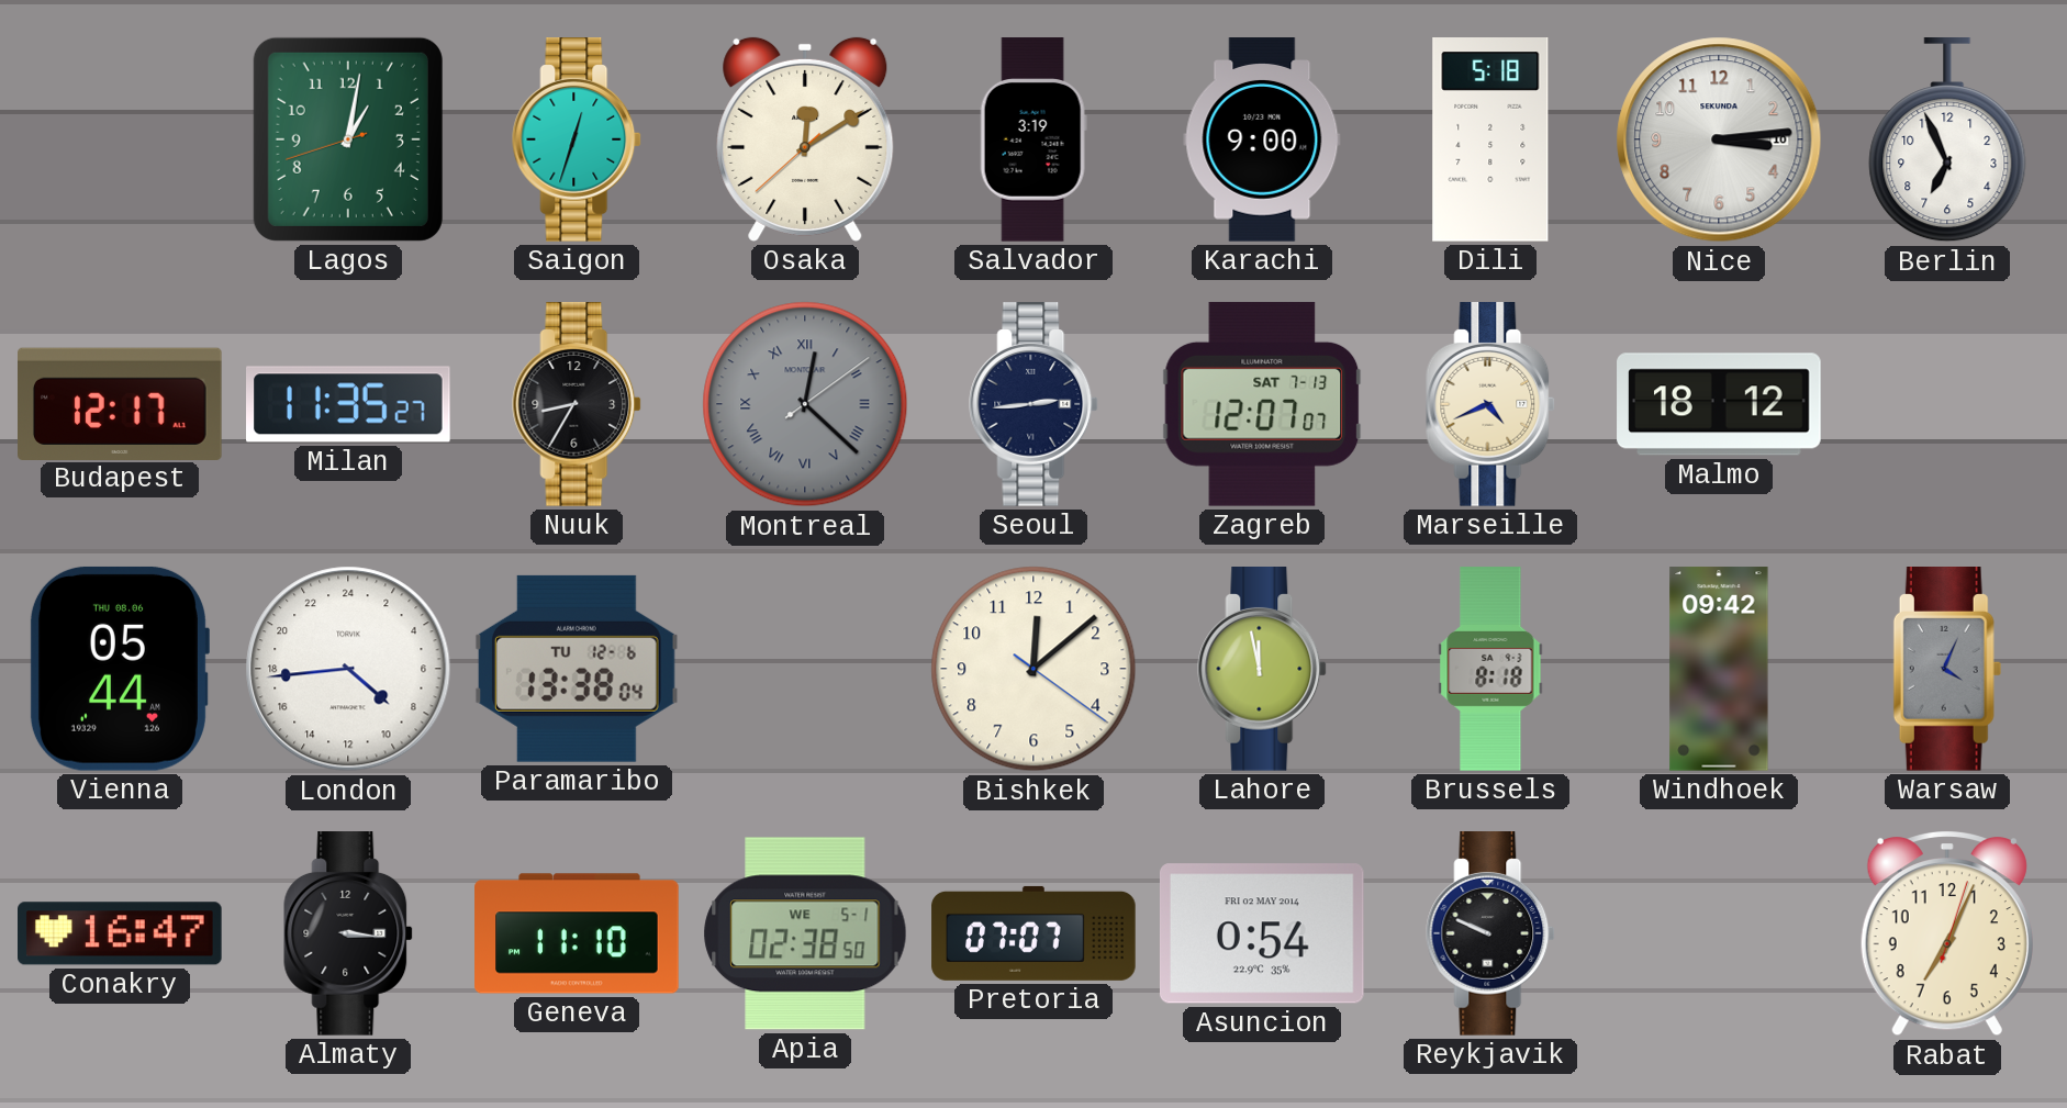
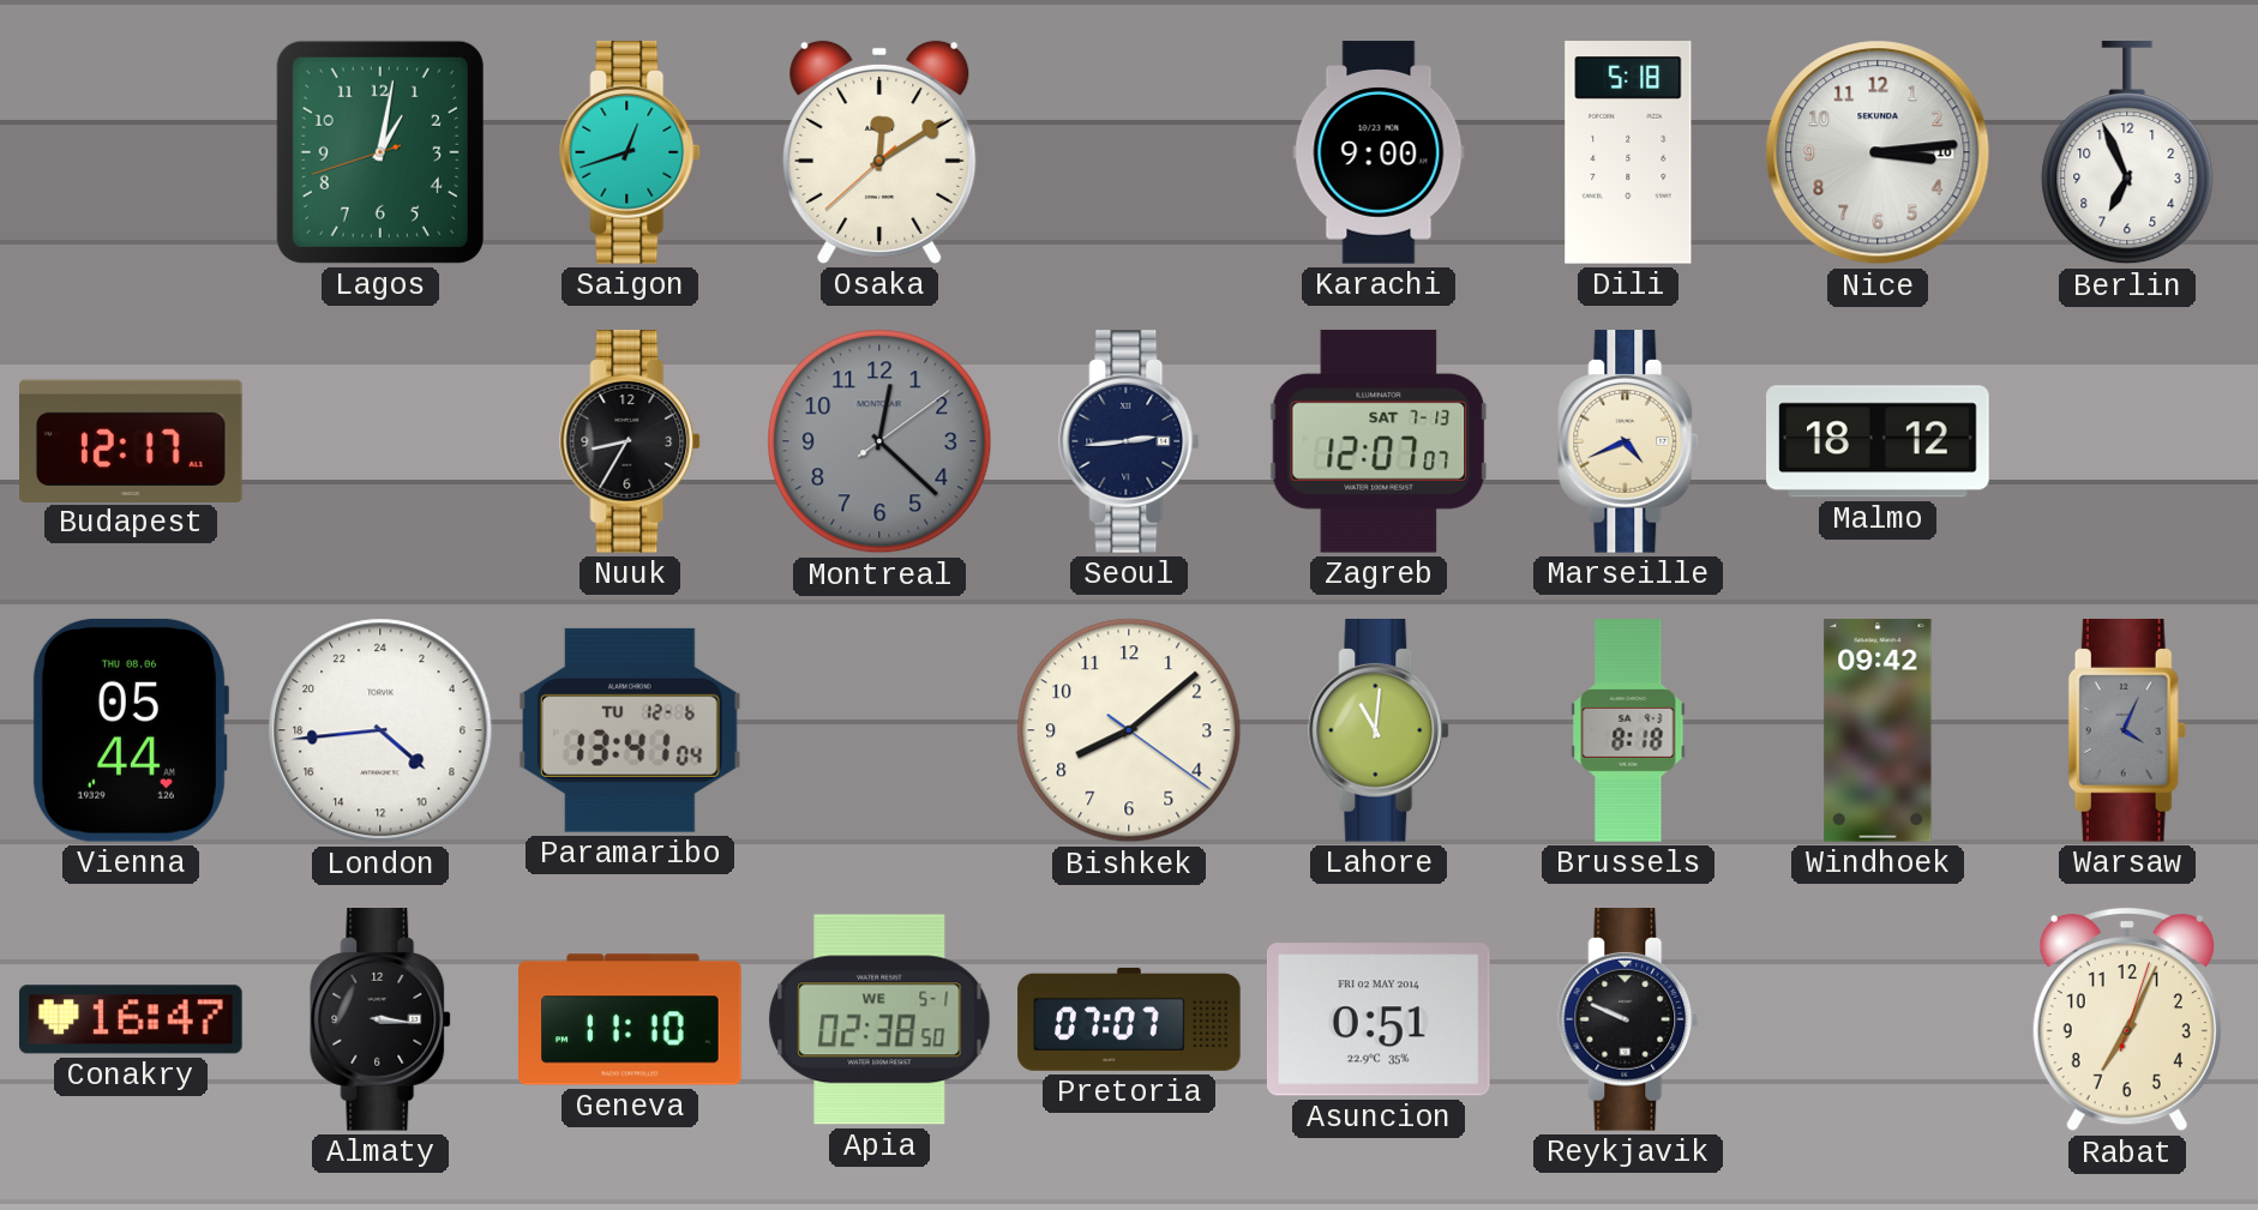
Saigon: 12:33 -> 12:42 (631, 153)
Salvador: 3:19 -> none (1033, 139)
Milan: 11:35 -> none (349, 404)
Montreal numerals: Roman -> Arabic (879, 441)
Paramaribo: 13:38 -> 13:41 (630, 730)
Bishkek: 12:08 -> 8:08 (1129, 730)
Lahore: 11:58 -> 11:01 (1380, 732)
Asuncion: 0:54 -> 0:51 (1379, 1019)
